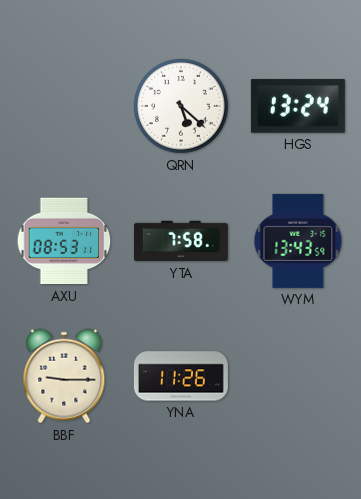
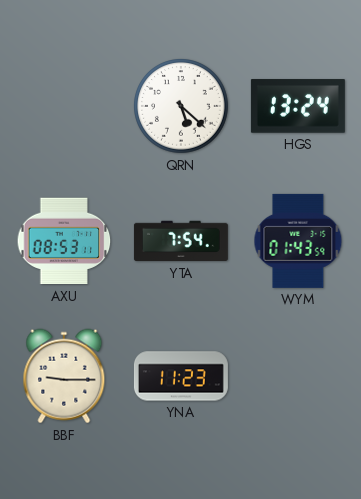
YTA: 7:58 -> 7:54 (181, 241)
WYM: 13:43 -> 01:43 (298, 241)
YNA: 11:26 -> 11:23 (181, 376)
